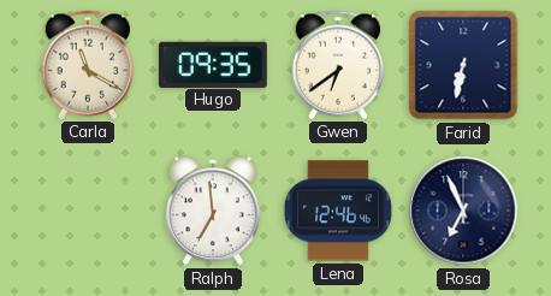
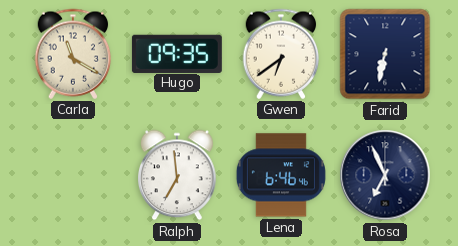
Lena: 12:46 -> 6:46 (281, 175)
